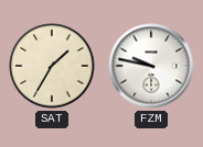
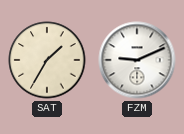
FZM: 9:47 -> 9:11 (137, 60)
